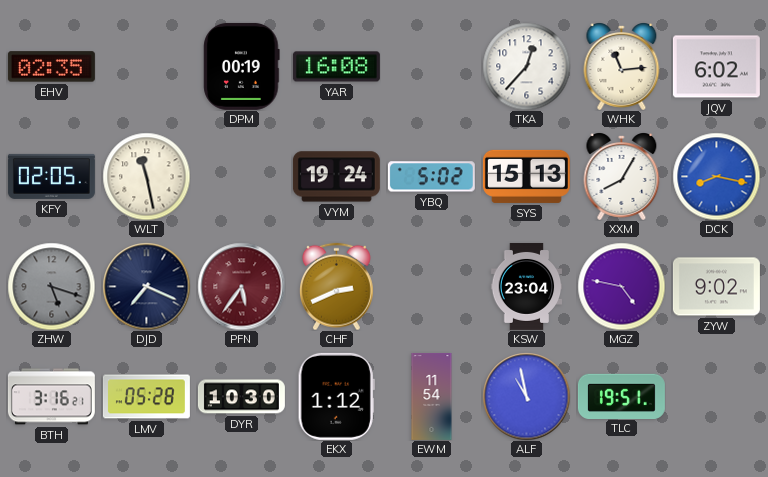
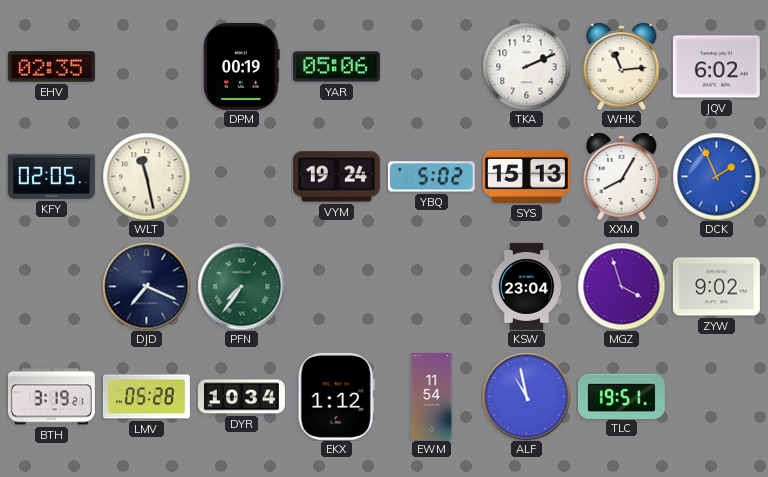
YAR: 16:08 -> 05:06 (336, 67)
TKA: 12:37 -> 2:11 (526, 66)
DCK: 8:17 -> 1:56 (716, 176)
ZHW: 5:18 -> none (51, 286)
PFN: 5:36 -> 7:36 (241, 286)
PFN dial: burgundy -> green (241, 286)
CHF: 2:41 -> none (337, 286)
MGZ: 4:47 -> 3:57 (621, 286)
BTH: 3:16 -> 3:19 (51, 397)
DYR: 10:30 -> 10:34 (241, 397)
